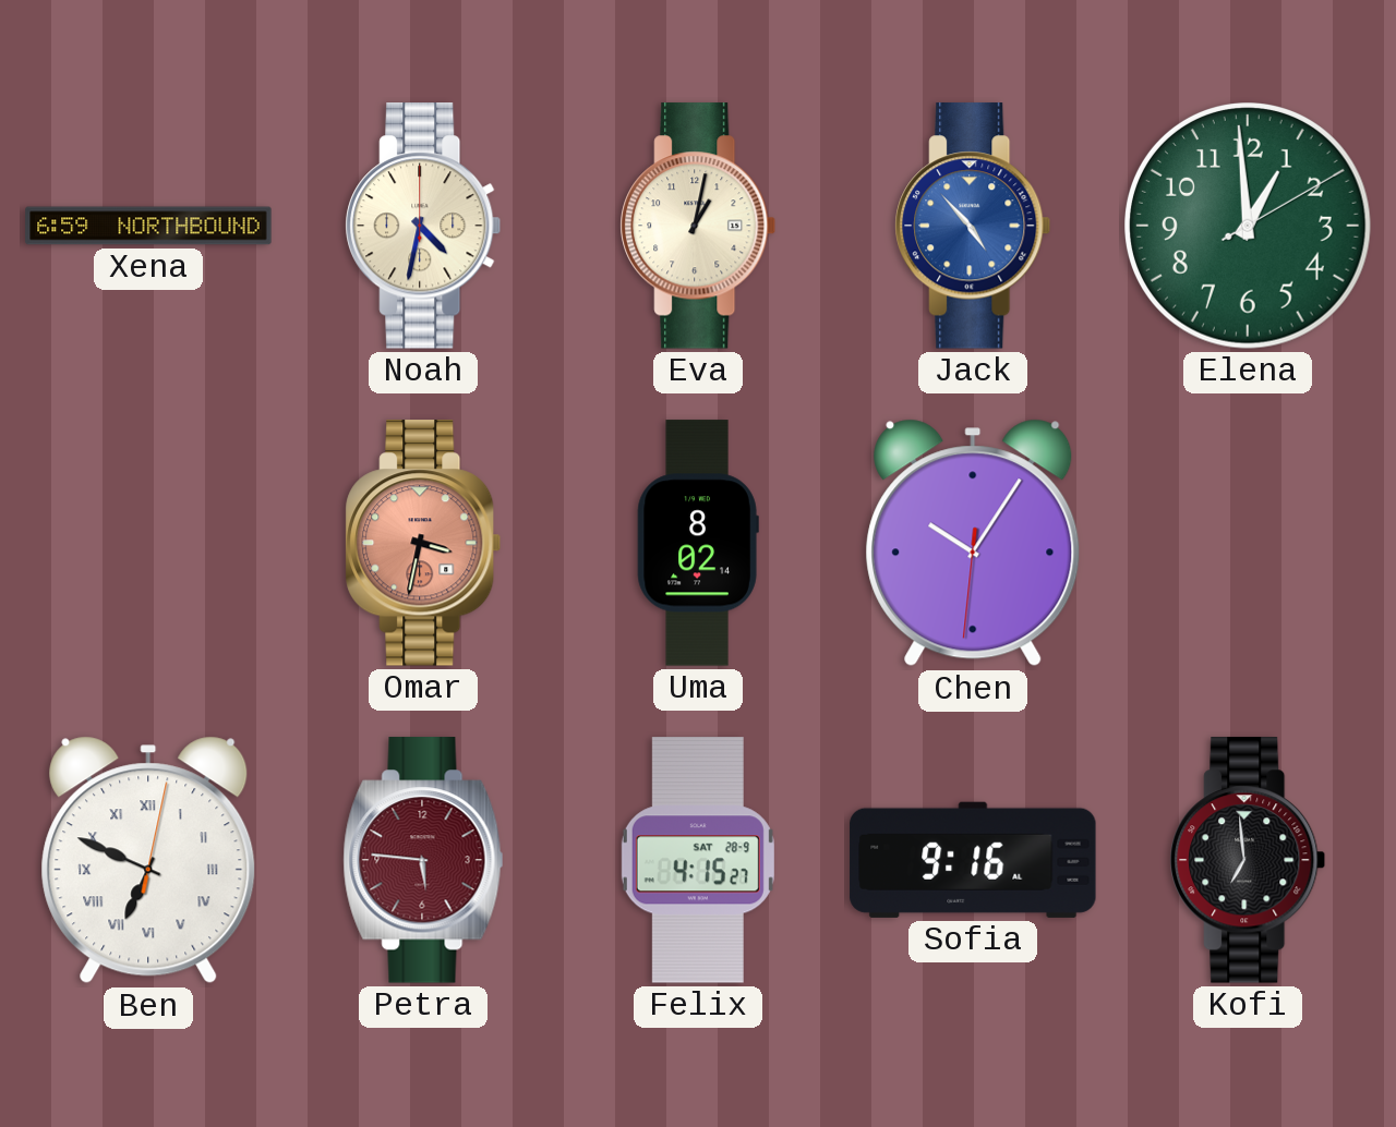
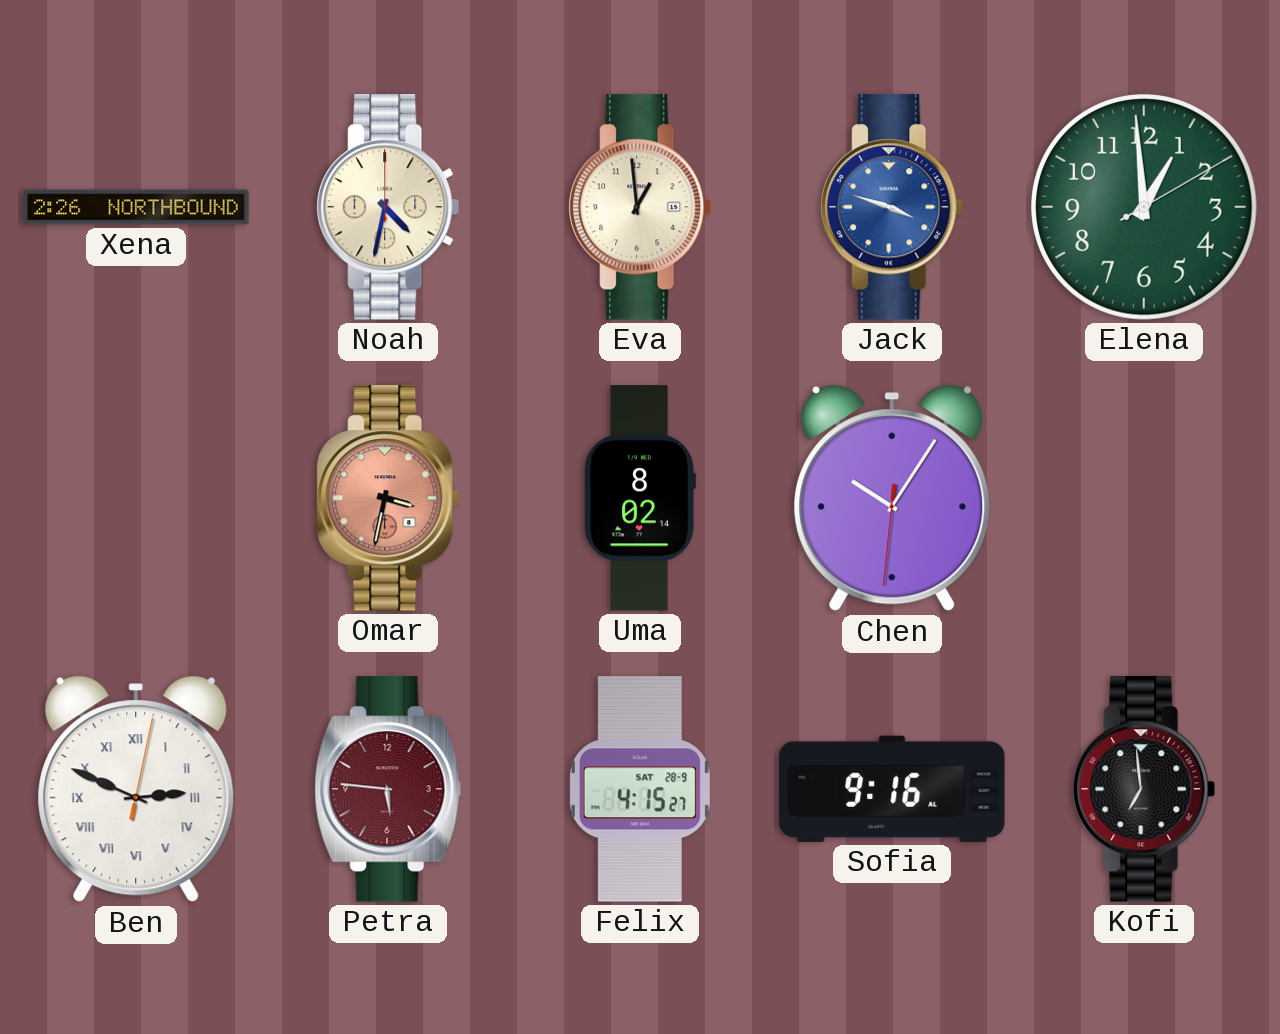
Xena: 6:59 -> 2:26 (136, 207)
Eva: 1:02 -> 12:59 (640, 207)
Jack: 4:53 -> 3:48 (892, 207)
Ben: 6:49 -> 2:49 (136, 789)
